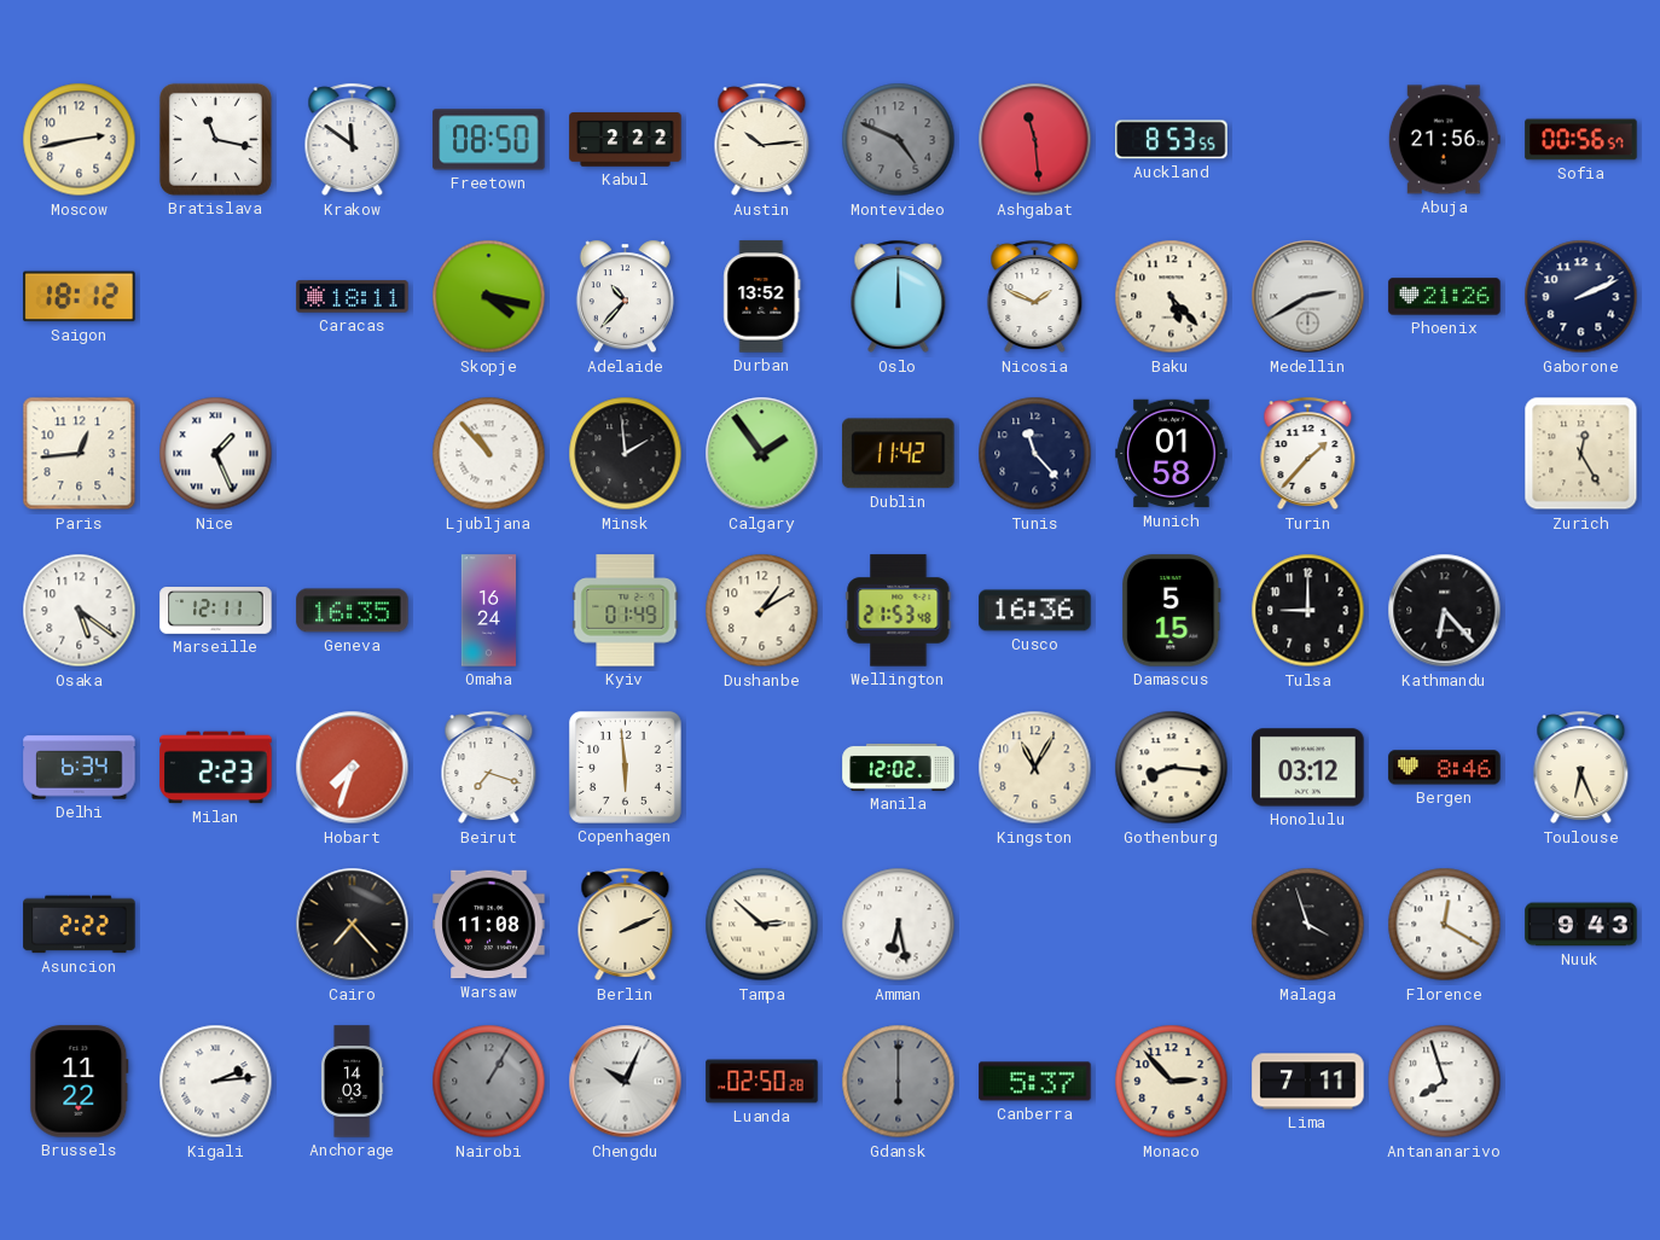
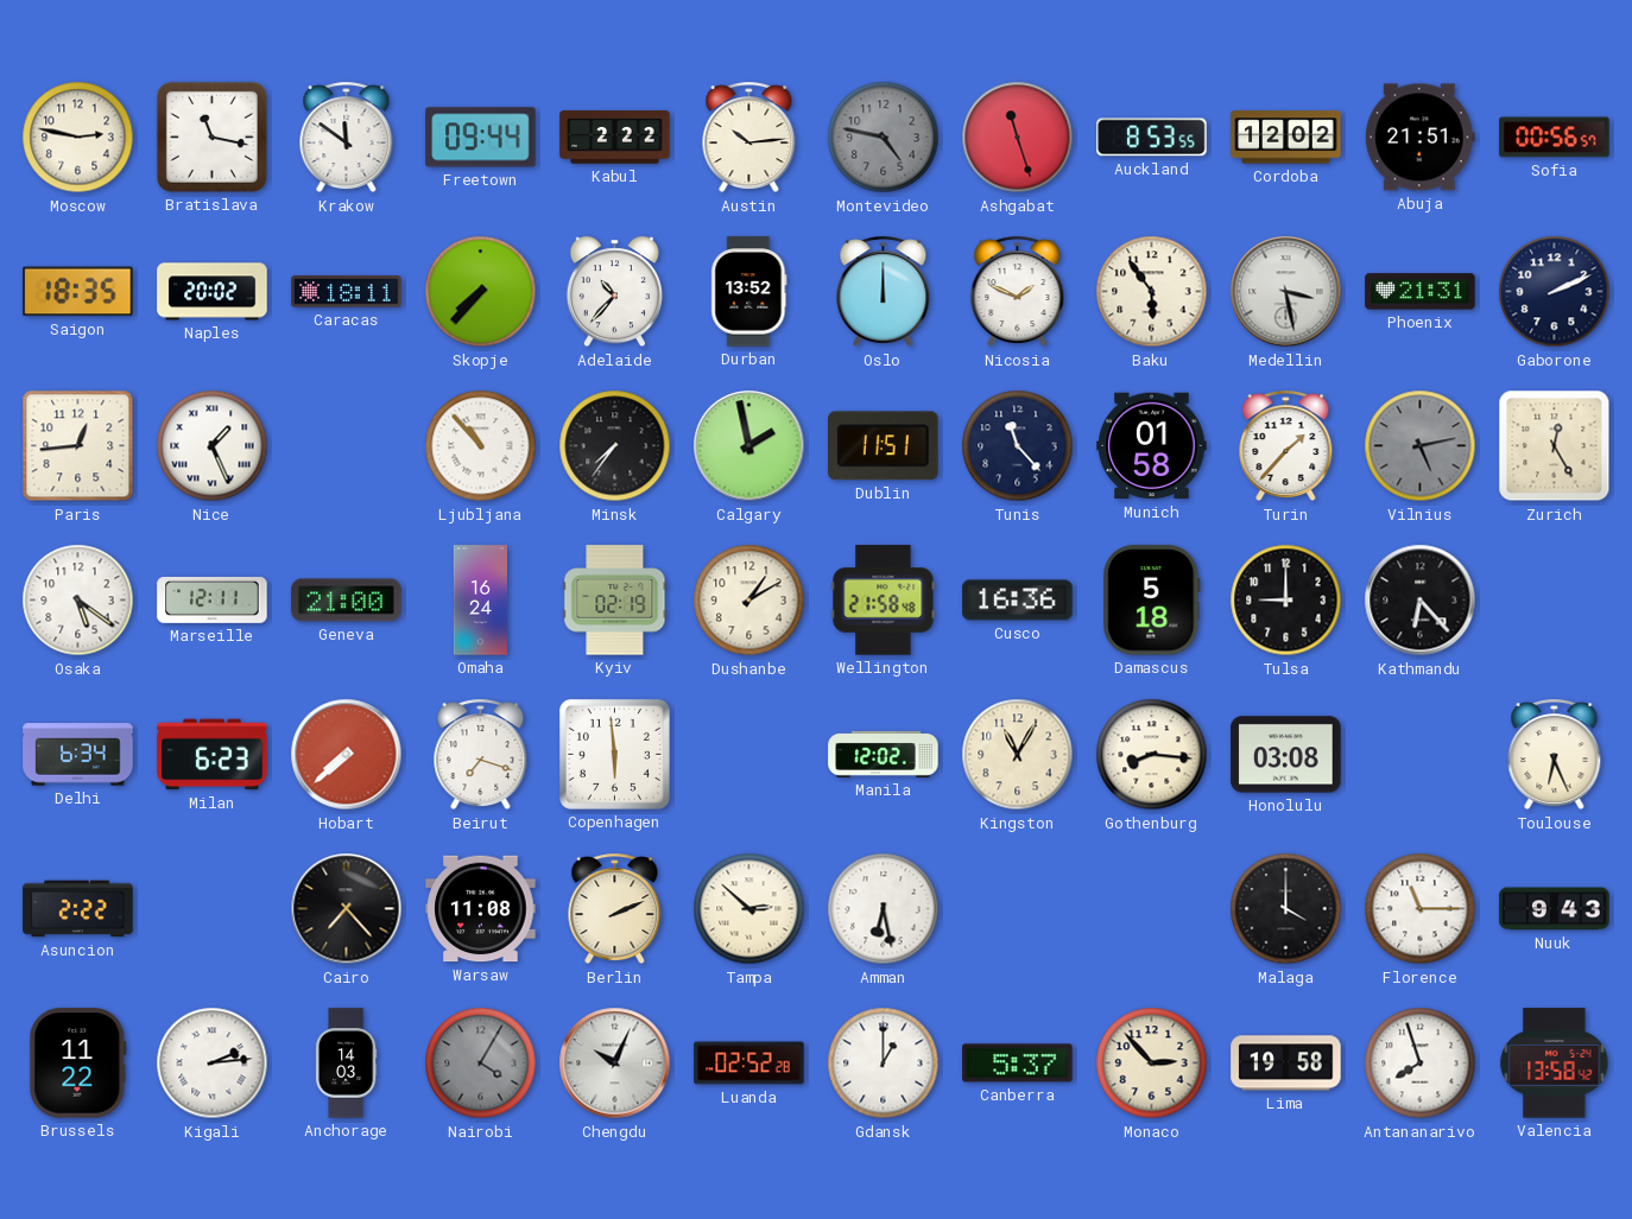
Moscow: 2:43 -> 2:47 (78, 138)
Freetown: 08:50 -> 09:44 (481, 138)
Montevideo: 4:49 -> 4:47 (884, 138)
Ashgabat: 11:29 -> 11:27 (1018, 138)
Cordoba: none -> 12:02 (1286, 138)
Abuja: 21:56 -> 21:51 (1419, 138)
Saigon: 18:12 -> 18:35 (78, 292)
Naples: none -> 20:02 (213, 292)
Skopje: 4:17 -> 7:37 (481, 292)
Baku: 5:23 -> 5:54 (1152, 292)
Medellin: 2:40 -> 3:28 (1286, 292)
Phoenix: 21:26 -> 21:31 (1421, 292)
Minsk: 1:59 -> 7:36 (615, 446)
Calgary: 1:54 -> 1:58 (749, 446)
Dublin: 11:42 -> 11:51 (884, 446)
Vilnius: none -> 5:13 (1421, 446)
Geneva: 16:35 -> 21:00 (347, 601)
Kyiv: 01:49 -> 02:19 (615, 601)
Wellington: 21:53 -> 21:58 (884, 601)
Damascus: 5:15 -> 5:18 (1152, 601)
Milan: 2:23 -> 6:23 (213, 755)
Hobart: 7:33 -> 7:38 (347, 755)
Honolulu: 03:12 -> 03:08 (1286, 755)
Bergen: 8:46 -> none (1445, 768)
Malaga: 3:57 -> 4:00 (1286, 909)
Florence: 12:20 -> 11:15 (1421, 909)
Nairobi: 1:05 -> 4:05 (481, 1064)
Luanda: 02:50 -> 02:52 (749, 1064)
Gdansk: 6:00 -> 1:00 (884, 1064)
Gdansk dial: grey -> white (884, 1064)
Lima: 7:11 -> 19:58 (1286, 1064)
Valencia: none -> 13:58 (1555, 1064)
